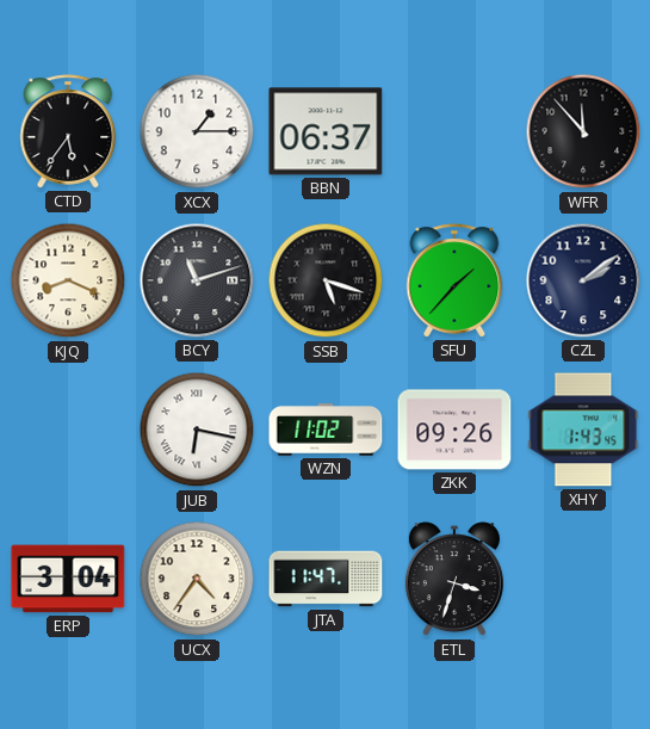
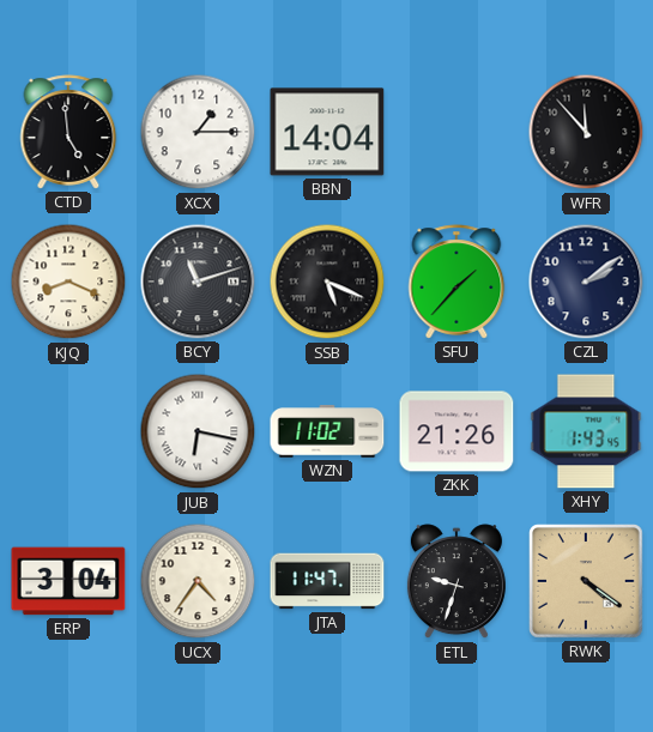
CTD: 5:36 -> 4:59 (68, 132)
BBN: 06:37 -> 14:04 (327, 132)
SSB: 5:18 -> 5:19 (327, 282)
ZKK: 09:26 -> 21:26 (457, 431)
ETL: 3:33 -> 9:33 (457, 582)
RWK: none -> 4:21 (587, 582)
